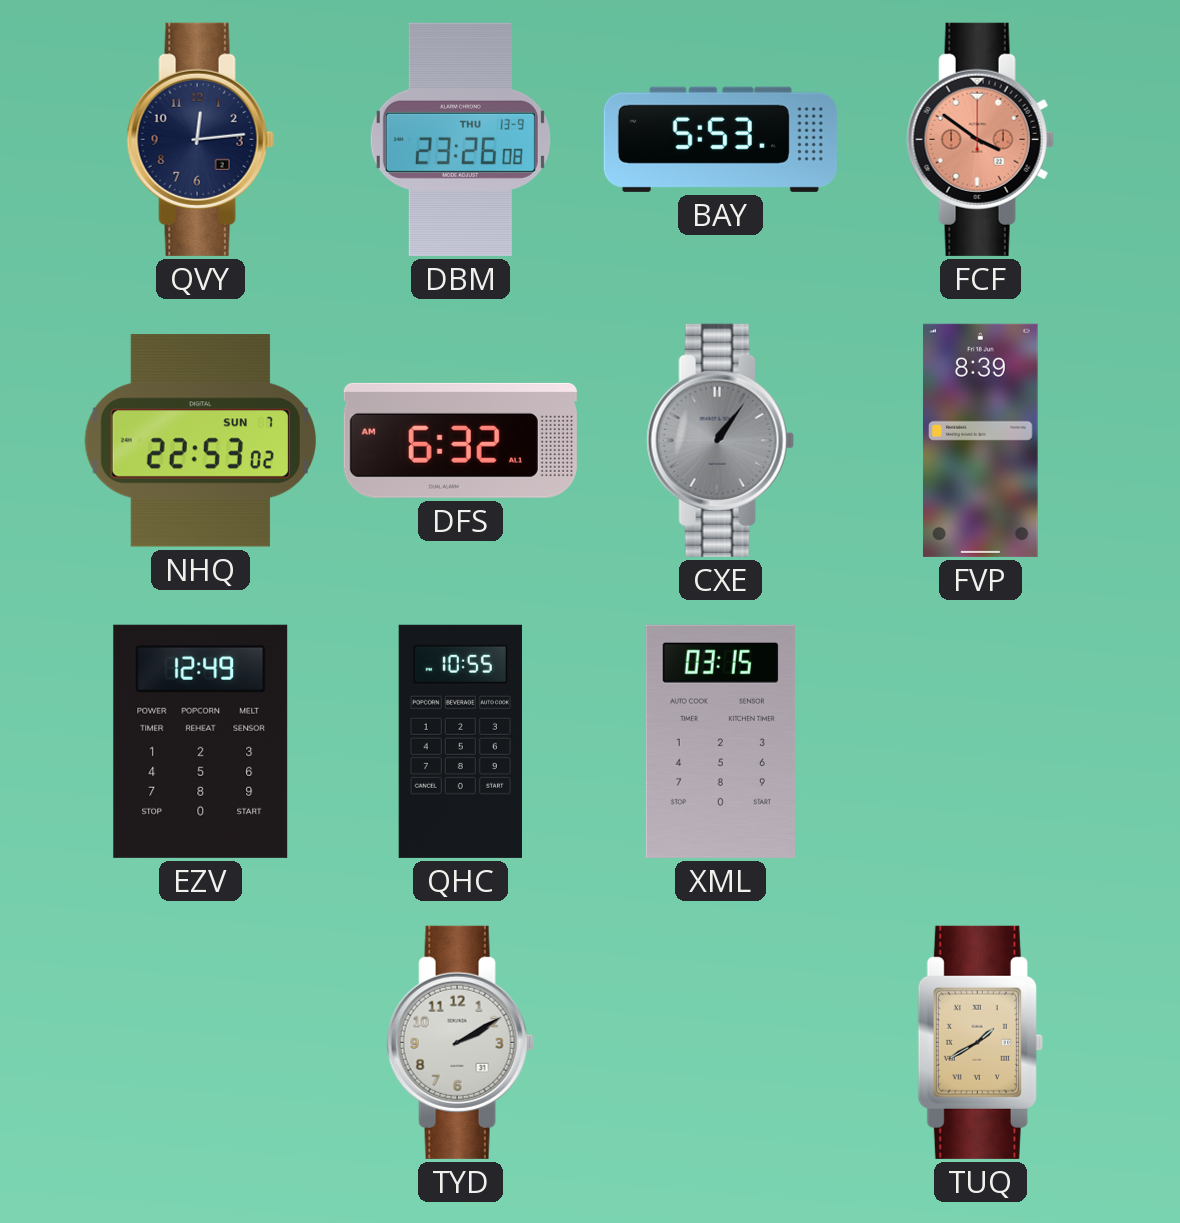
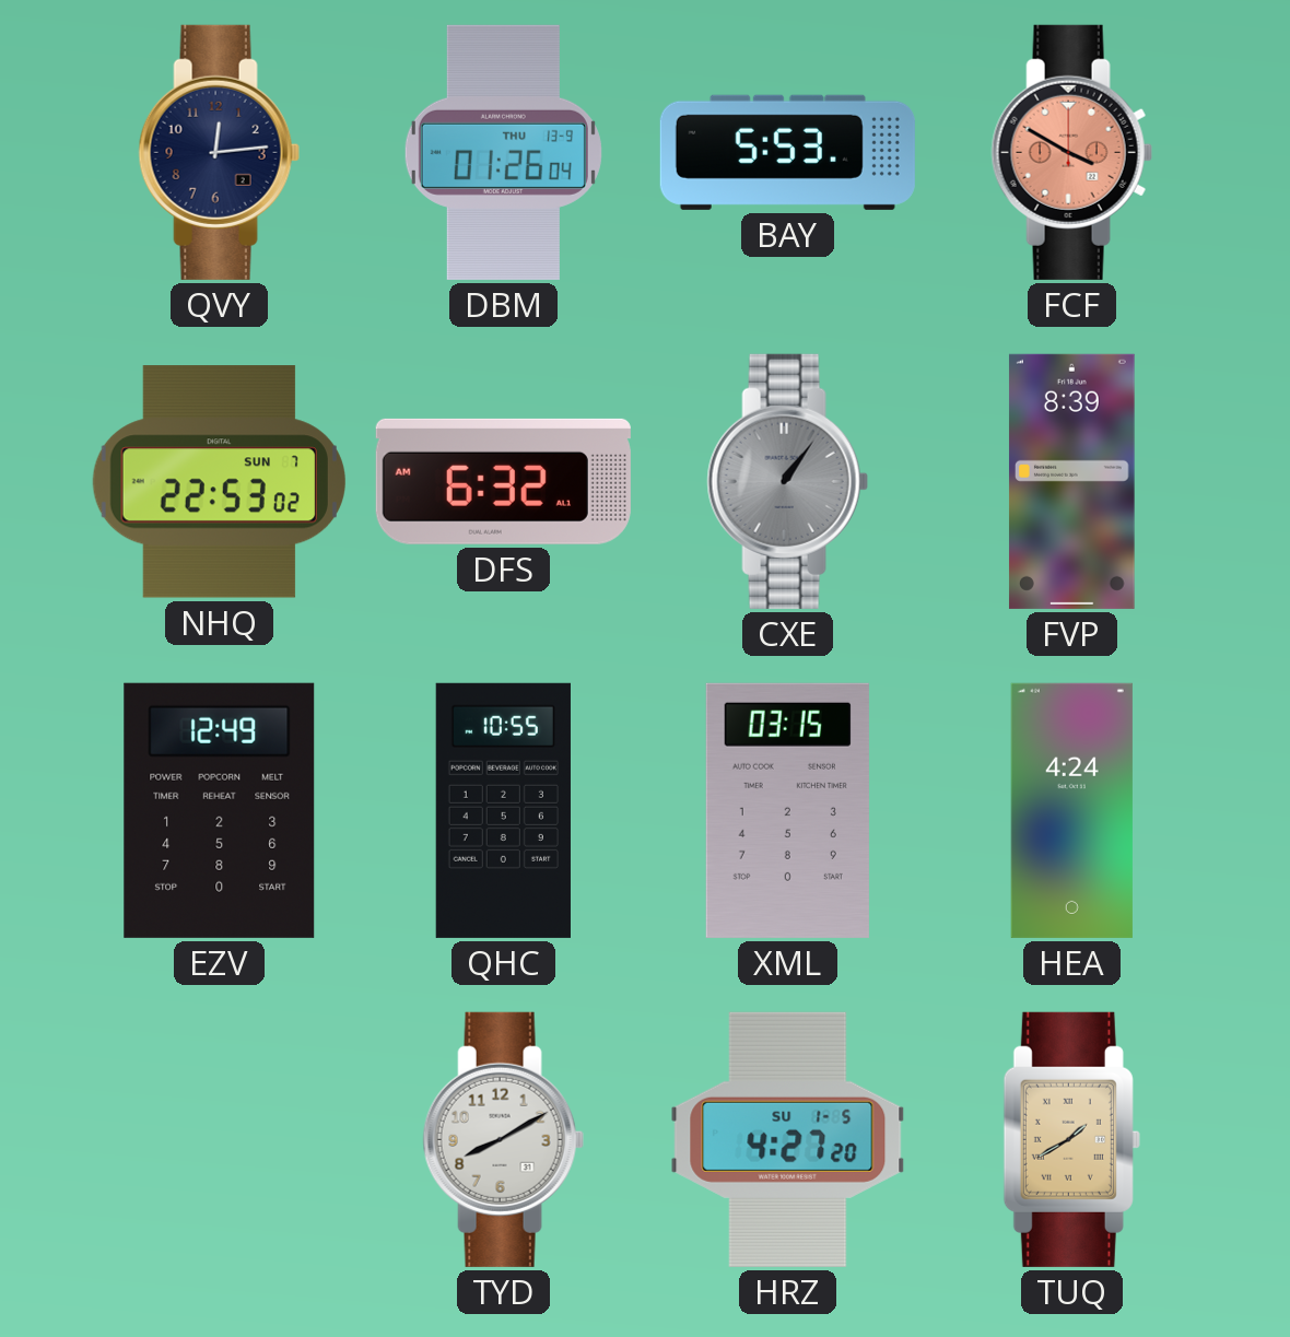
DBM: 23:26 -> 01:26 (503, 152)
FCF: 3:51 -> 3:50 (1071, 152)
HEA: none -> 4:24 (1071, 810)
TYD: 2:10 -> 8:10 (503, 1139)
HRZ: none -> 4:27 (788, 1139)
